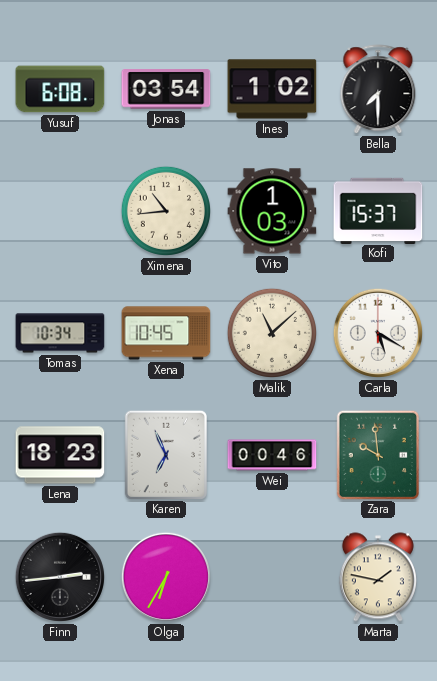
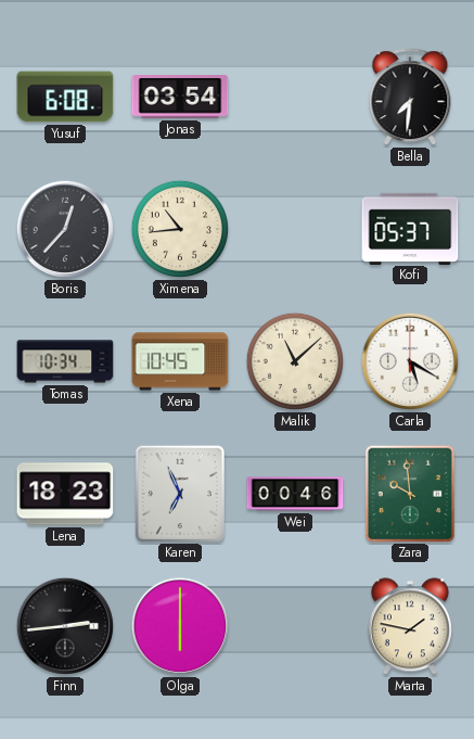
Ines: 1:02 -> none (272, 89)
Bella: 7:30 -> 7:31 (410, 98)
Boris: none -> 12:37 (65, 229)
Vito: 1:03 -> none (272, 211)
Kofi: 15:37 -> 05:37 (410, 228)
Olga: 6:35 -> 6:00 (180, 626)
